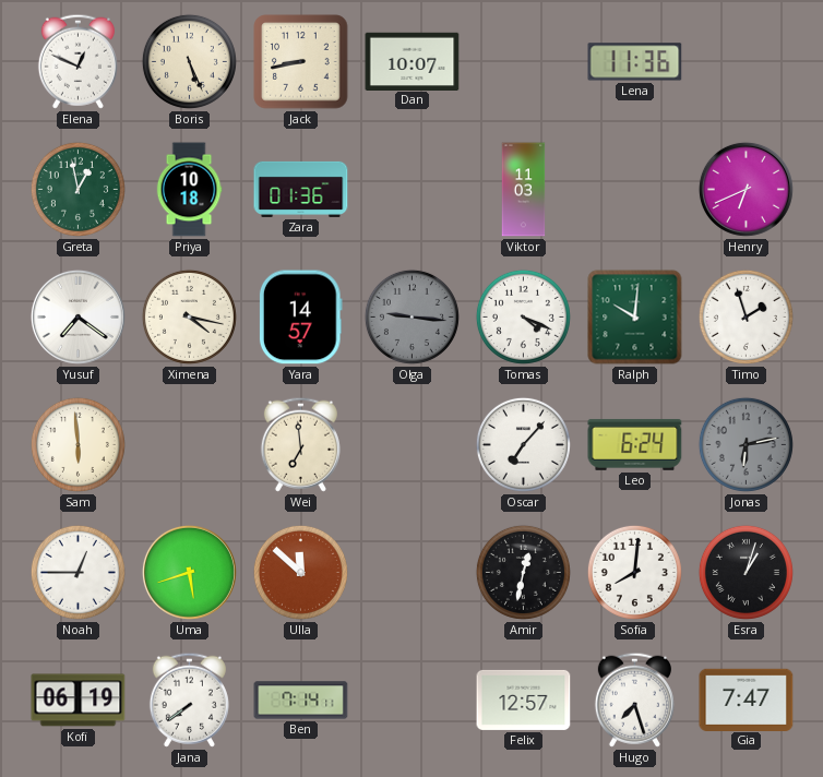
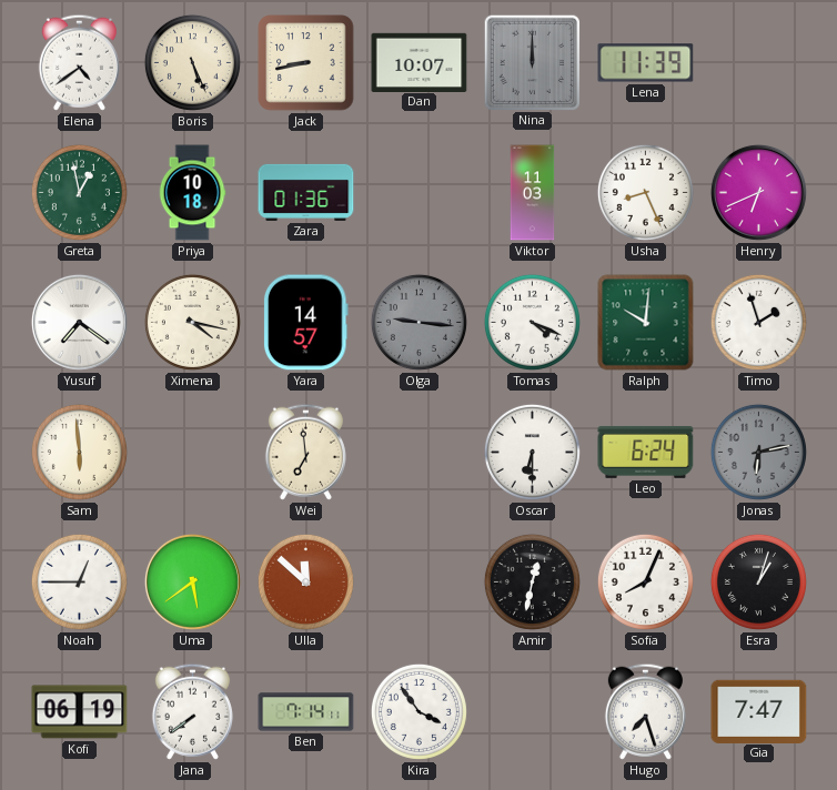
Elena: 12:49 -> 4:39 (79, 62)
Nina: none -> 12:00 (532, 62)
Lena: 11:36 -> 11:39 (646, 63)
Usha: none -> 8:26 (645, 192)
Oscar: 7:07 -> 6:30 (532, 452)
Uma: 5:42 -> 5:39 (192, 581)
Sofia: 8:01 -> 8:04 (645, 581)
Kira: none -> 3:54 (418, 711)
Felix: 12:57 -> none (524, 700)
